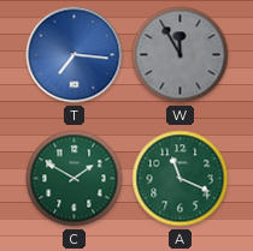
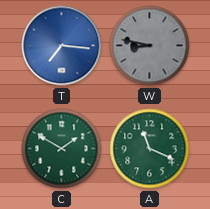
W: 11:55 -> 8:47 (150, 46)
